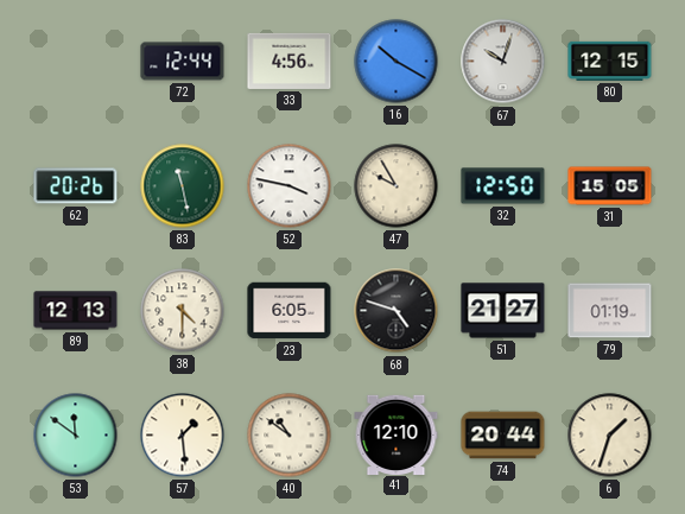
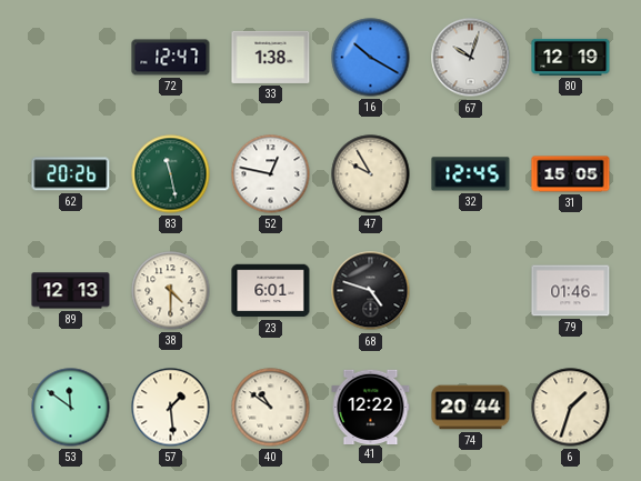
72: 12:44 -> 12:47 (171, 58)
33: 4:56 -> 1:38 (271, 57)
80: 12:15 -> 12:19 (571, 57)
52: 3:47 -> 12:47 (271, 174)
32: 12:50 -> 12:45 (471, 174)
23: 6:05 -> 6:01 (271, 291)
51: 21:27 -> none (503, 311)
79: 01:19 -> 01:46 (571, 291)
41: 12:10 -> 12:22 (371, 407)
